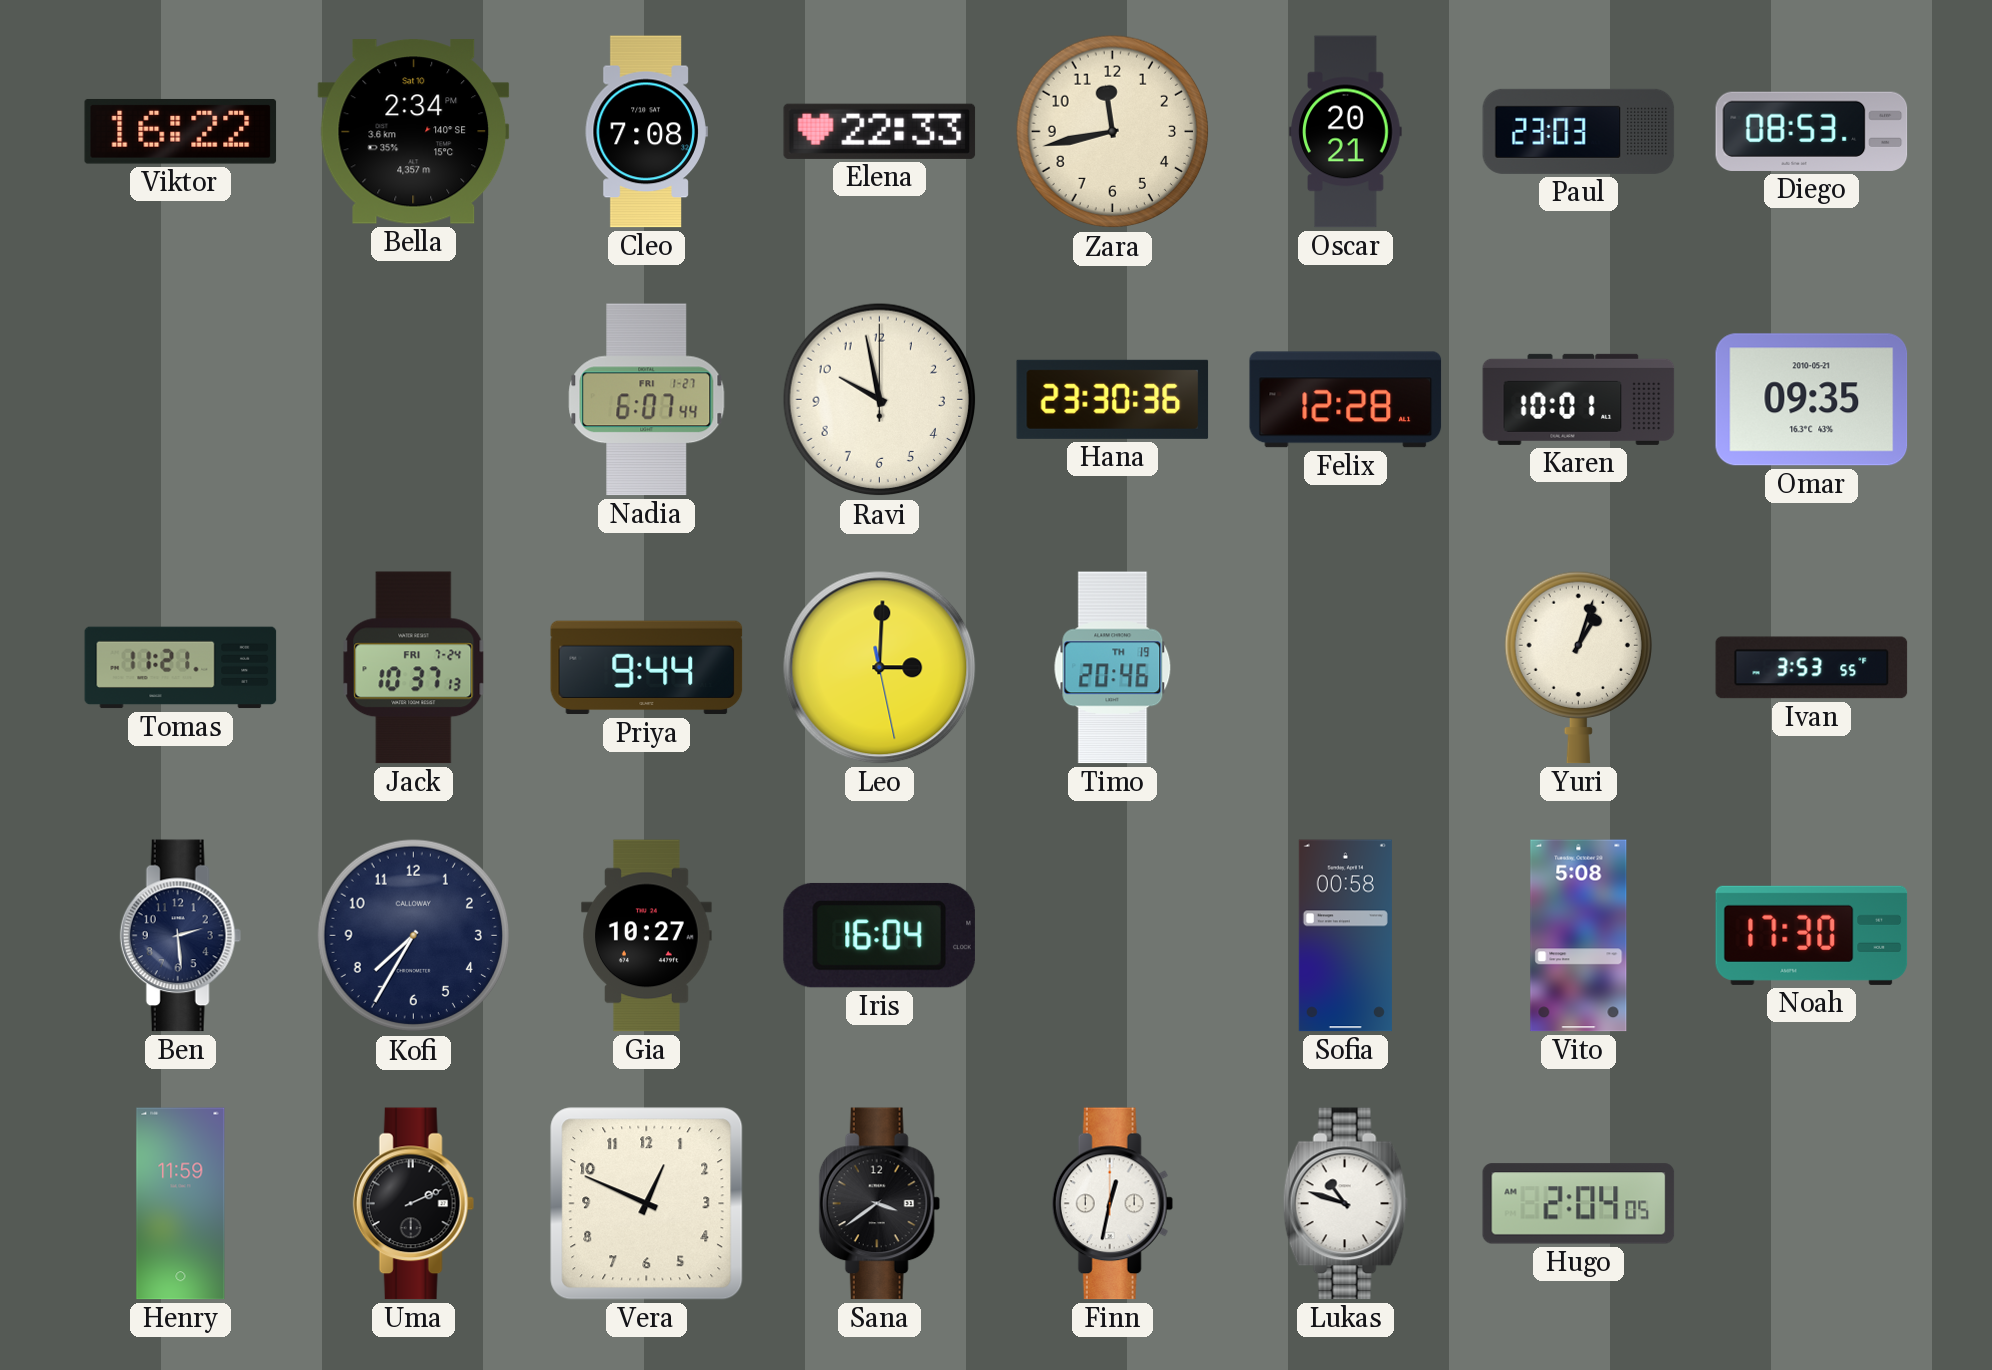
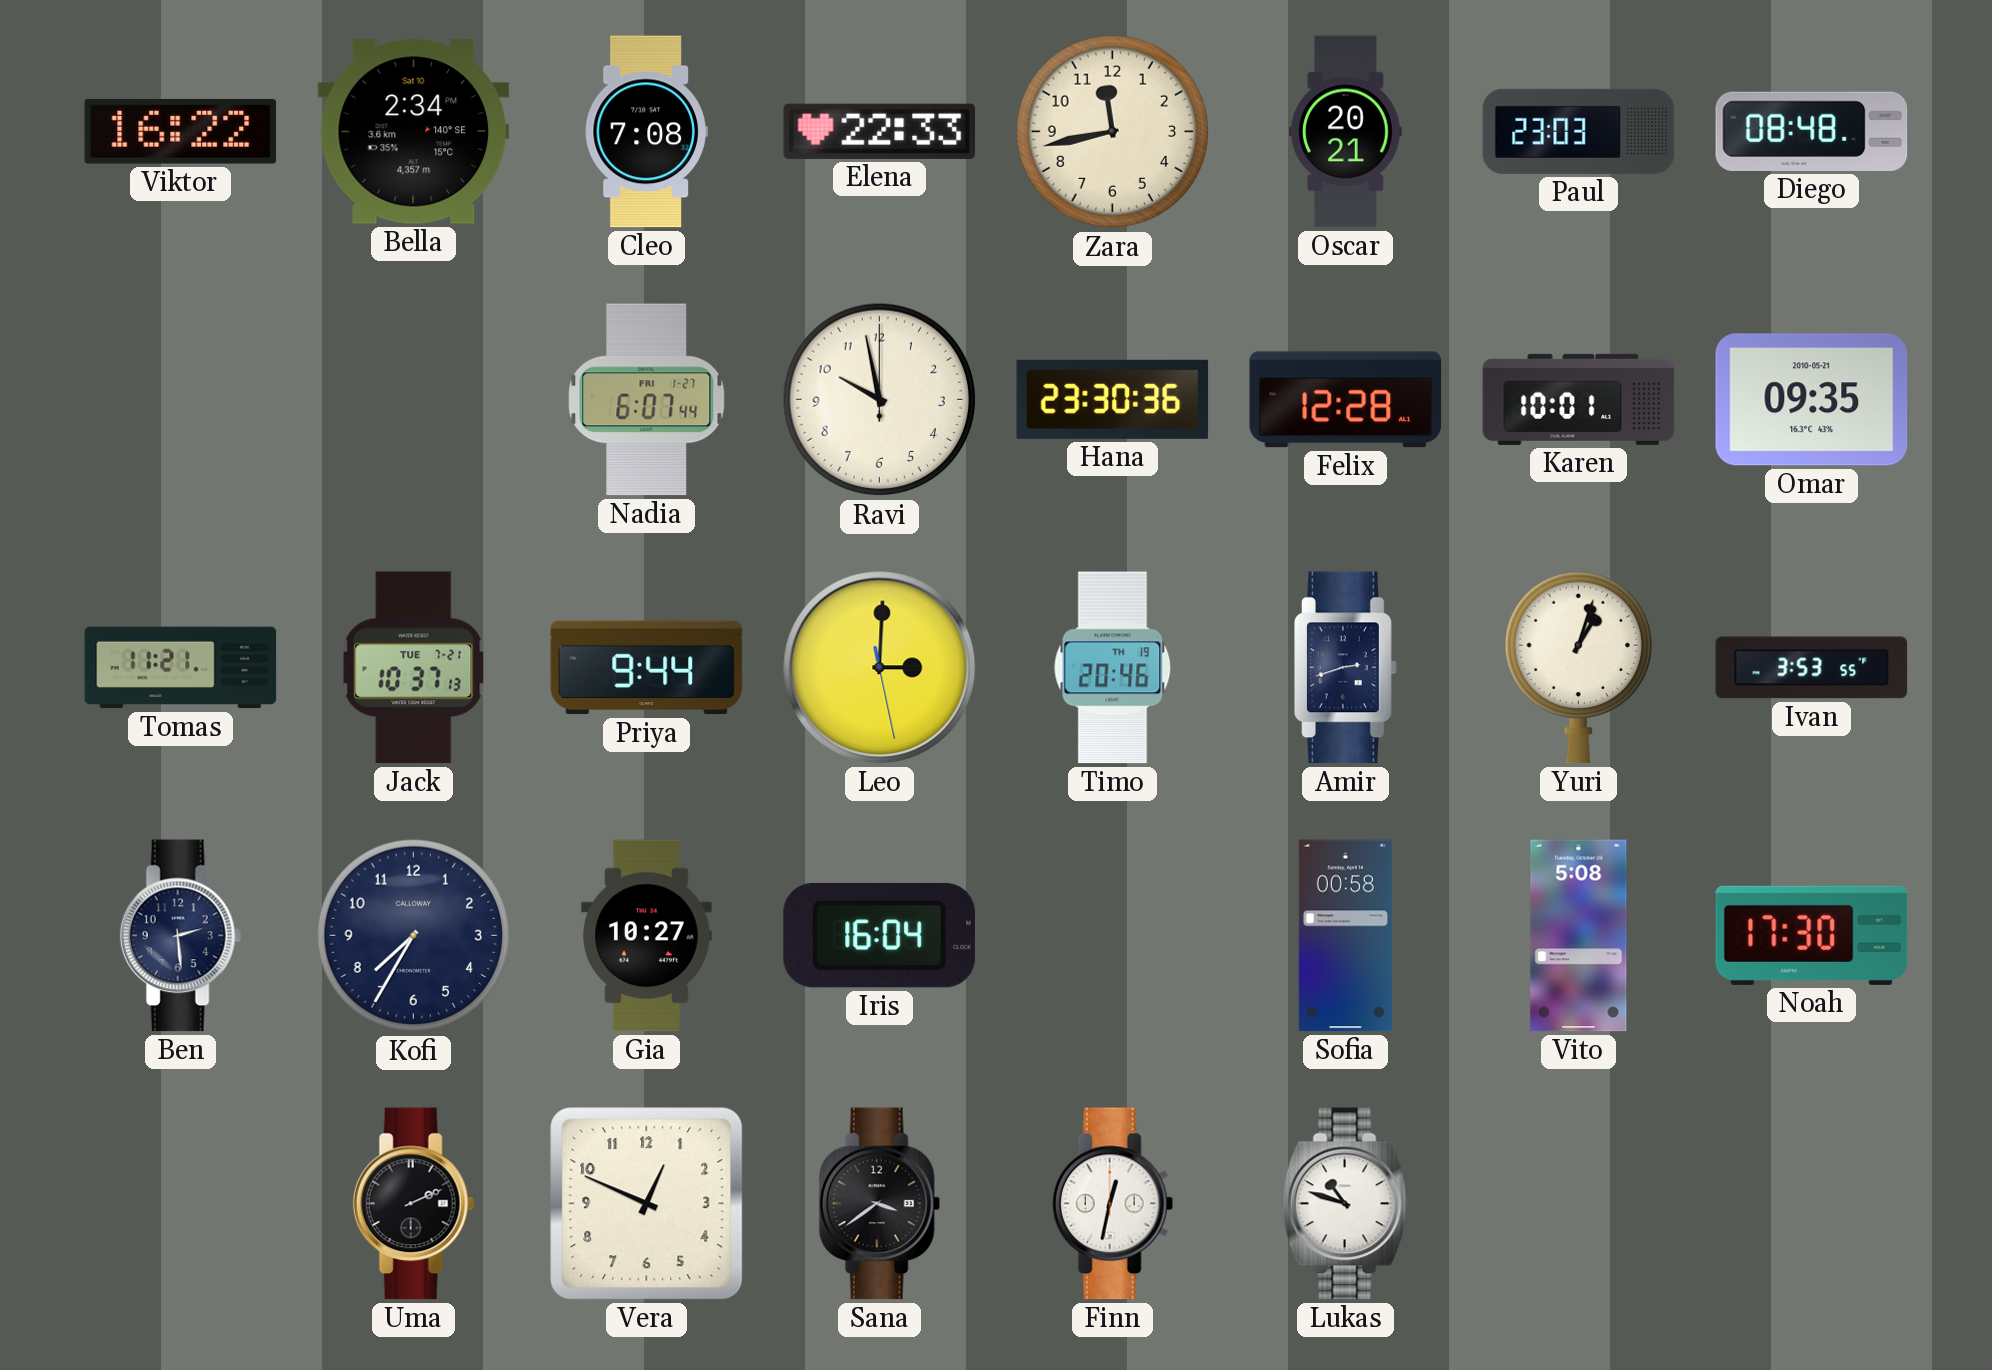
Diego: 08:53 -> 08:48 (1812, 131)
Jack date: FRI 7-24 -> TUE 7-21 (414, 668)
Amir: none -> 2:42 (1346, 668)
Henry: 11:59 -> none (181, 1204)
Hugo: 2:04 -> none (1579, 1204)
